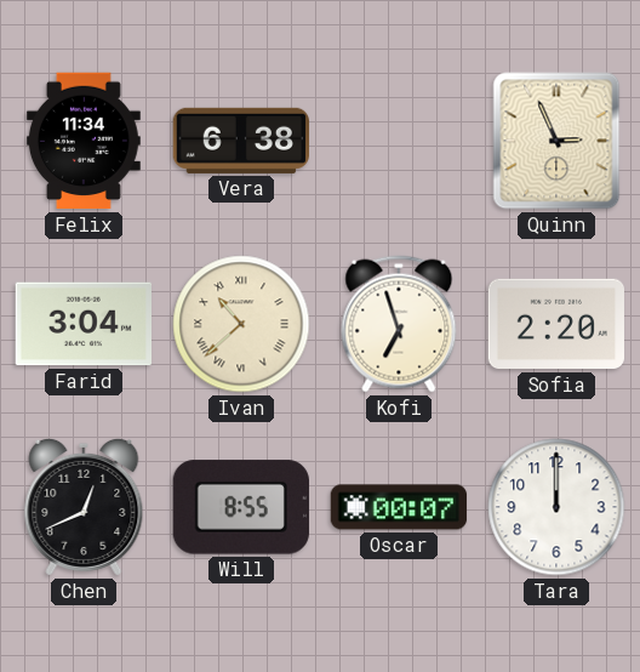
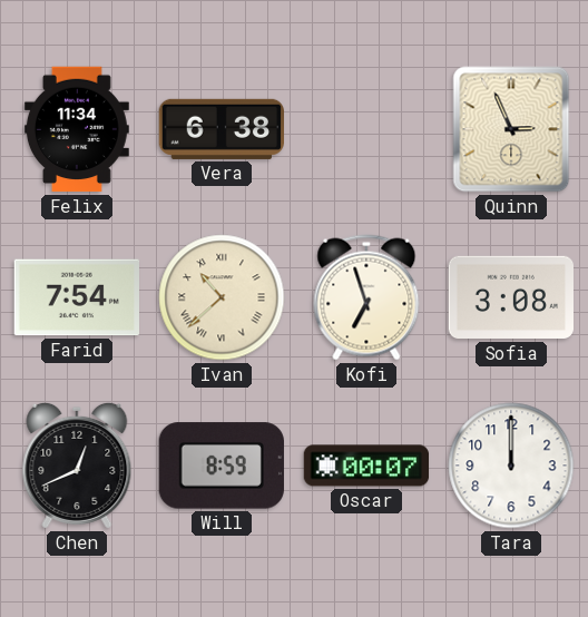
Farid: 3:04 -> 7:54 (76, 297)
Sofia: 2:20 -> 3:08 (511, 297)
Will: 8:55 -> 8:59 (222, 466)
